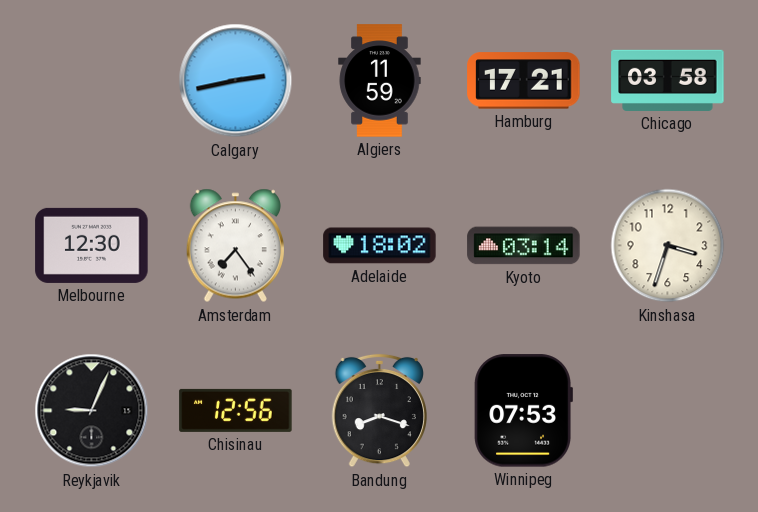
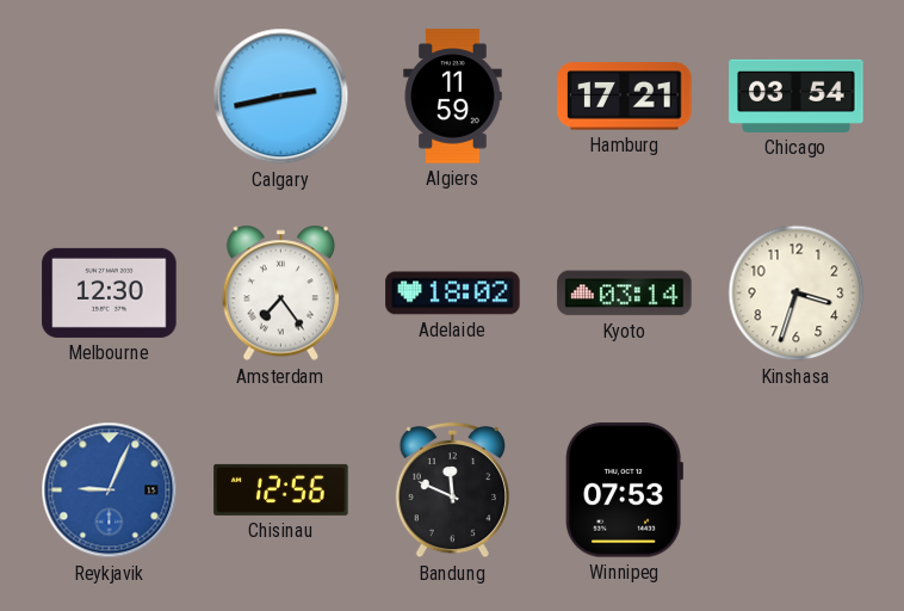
Chicago: 03:58 -> 03:54 (797, 95)
Reykjavik dial: black -> blue (110, 490)
Bandung: 8:18 -> 11:49 (452, 490)
